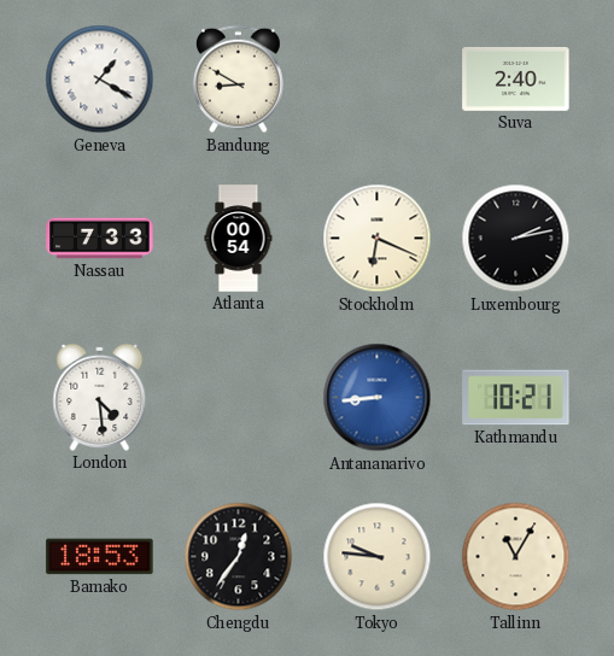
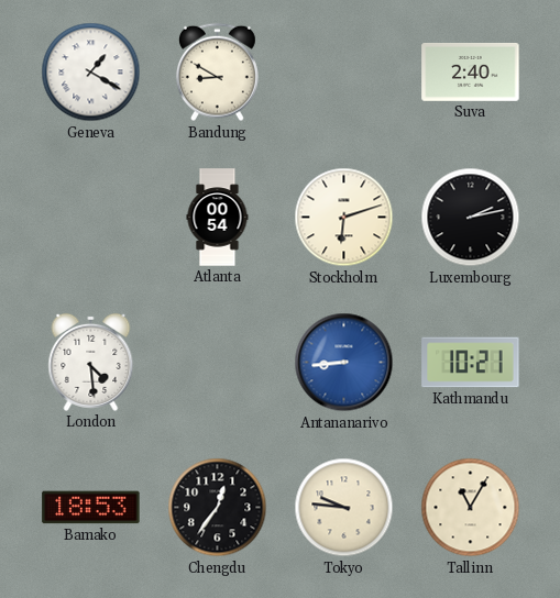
Nassau: 7:33 -> none (100, 239)
Stockholm: 6:19 -> 6:12 (344, 218)
